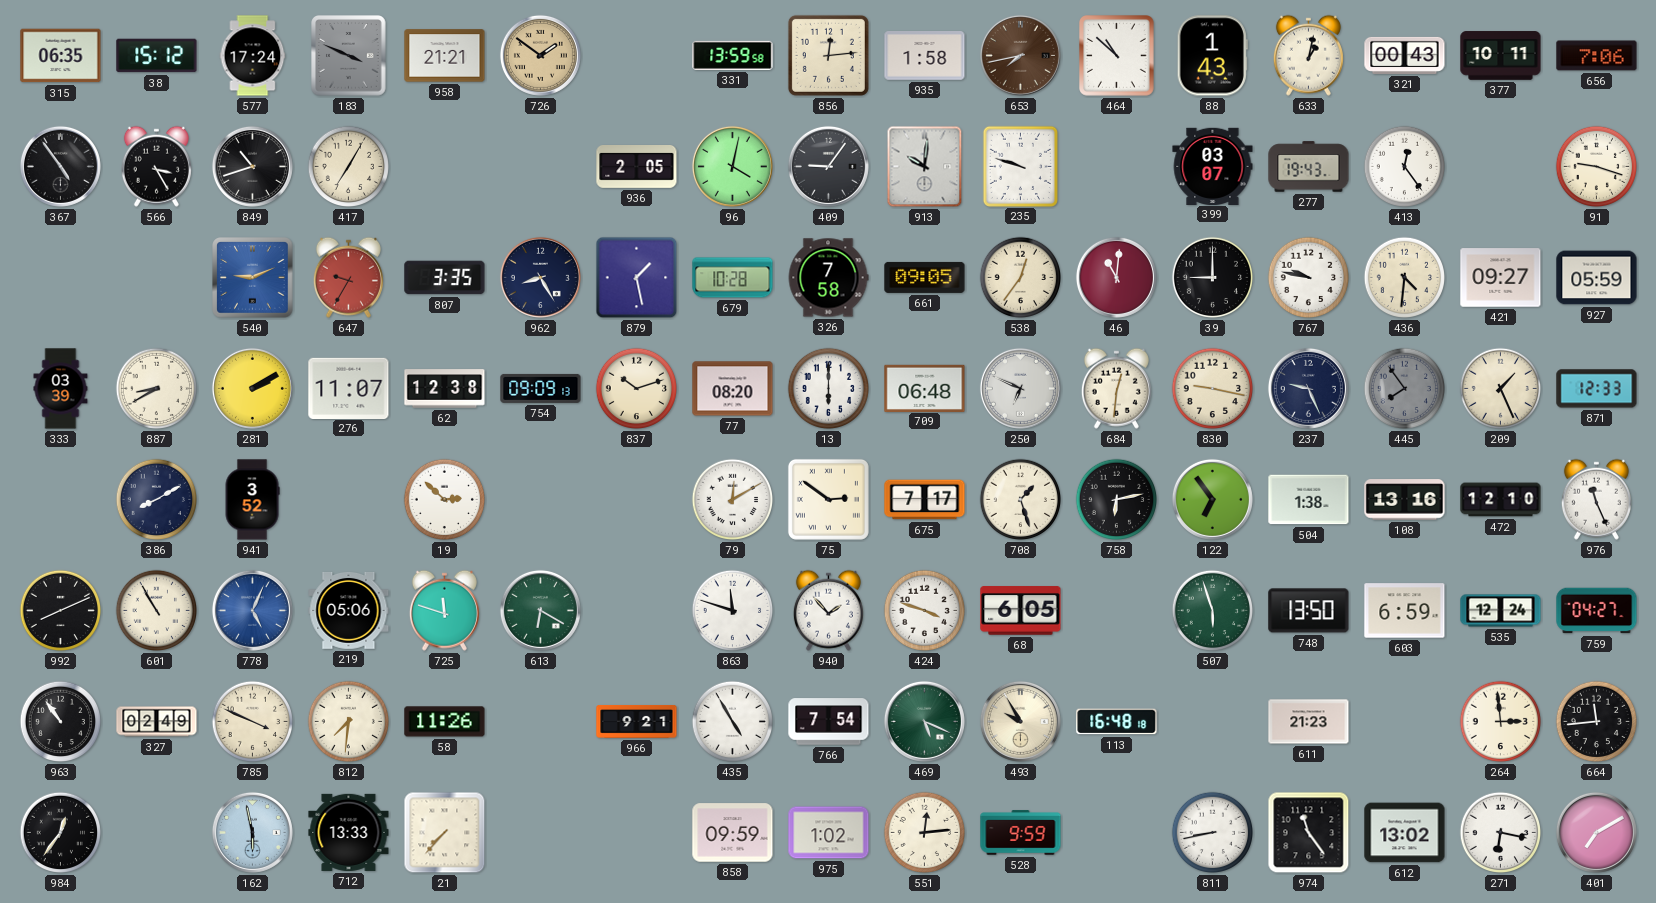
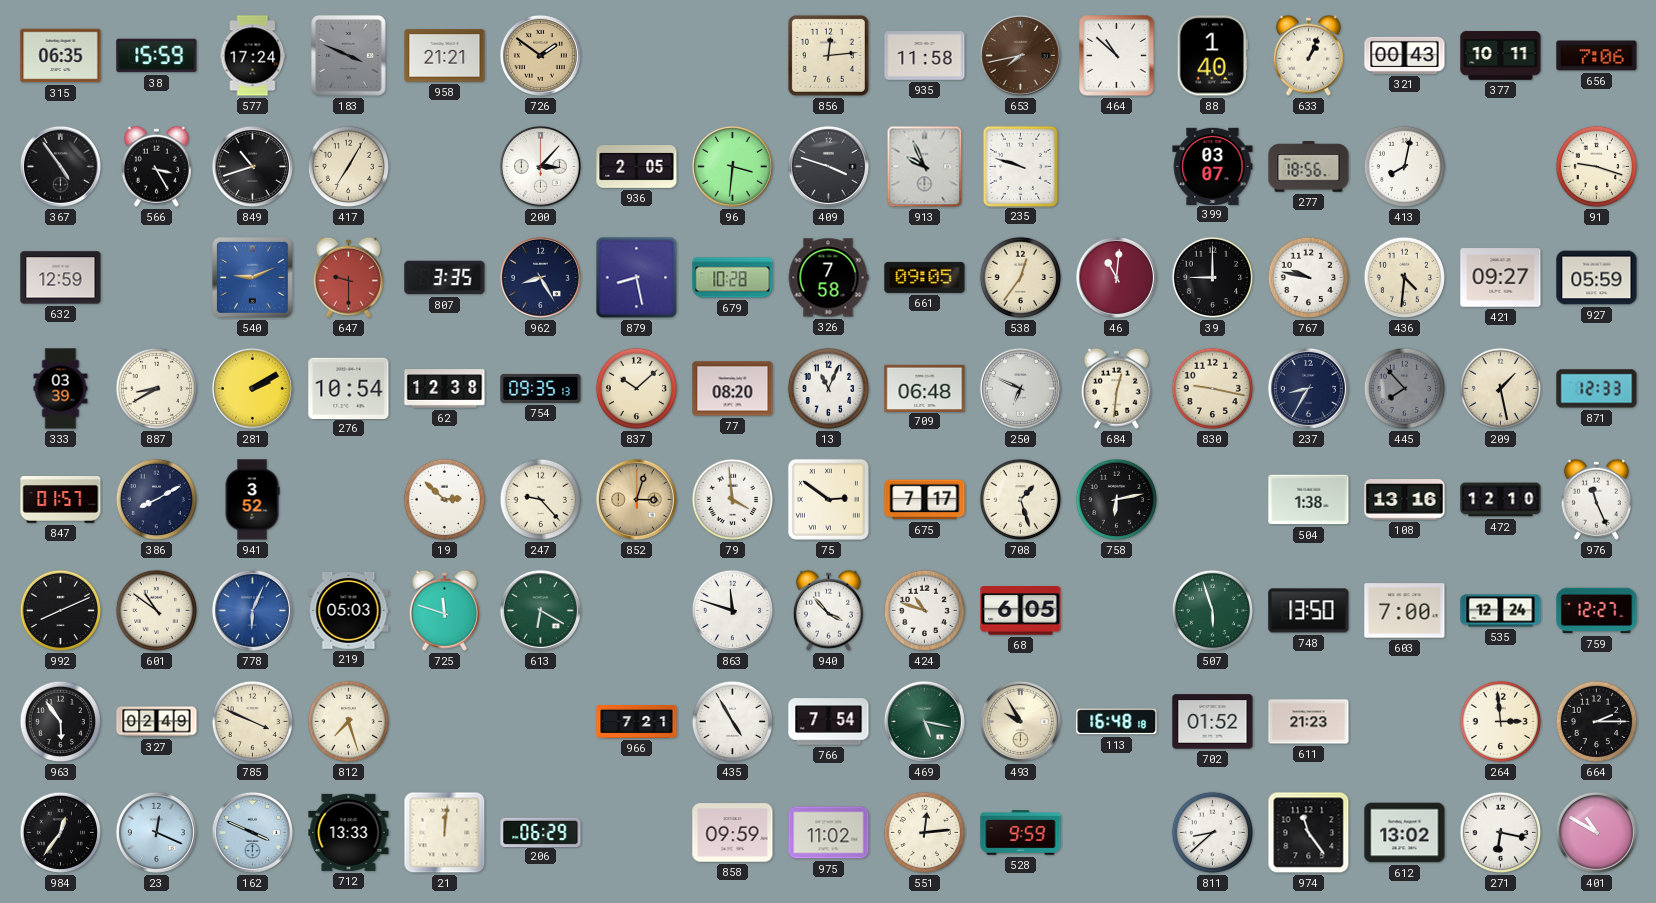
38: 15:12 -> 15:59 (157, 56)
331: 13:59 -> none (733, 55)
935: 1:58 -> 11:58 (925, 56)
88: 1:43 -> 1:40 (1212, 56)
633: 1:02 -> 1:04 (1308, 55)
200: none -> 3:07 (540, 166)
96: 4:02 -> 3:31 (732, 166)
409: 9:06 -> 3:48 (828, 166)
913: 10:01 -> 9:56 (925, 167)
277: 19:43 -> 18:56 (1309, 167)
413: 12:24 -> 8:02 (1405, 167)
632: none -> 12:59 (61, 278)
647: 9:35 -> 9:30 (348, 277)
879: 1:28 -> 8:28 (637, 278)
276: 11:07 -> 10:54 (349, 388)
754: 09:09 -> 09:35 (541, 388)
837: 10:12 -> 10:08 (637, 389)
13: 6:00 -> 11:04 (829, 389)
237: 9:26 -> 8:35 (1308, 388)
445: 7:54 -> 7:53 (1405, 389)
209: 1:26 -> 1:28 (1501, 389)
847: none -> 01:57 (61, 500)
247: none -> 9:23 (541, 500)
852: none -> 3:03 (636, 499)
79: 12:10 -> 3:59 (733, 500)
122: 6:54 -> none (1212, 499)
601: 10:55 -> 10:51 (157, 611)
778: 5:04 -> 6:04 (252, 610)
219: 05:06 -> 05:03 (349, 610)
940: 1:53 -> 3:53 (828, 610)
424: 3:48 -> 10:48 (925, 611)
603: 6:59 -> 7:00 (1405, 611)
759: 04:27 -> 12:27 (1597, 611)
963: 10:54 -> 5:54 (61, 722)
812: 7:31 -> 7:27 (349, 722)
58: 11:26 -> none (445, 722)
966: 9:21 -> 7:21 (637, 722)
469: 5:19 -> 5:17 (924, 721)
702: none -> 01:52 (1213, 722)
664: 11:44 -> 2:15 (1597, 722)
23: none -> 12:19 (156, 832)
162: 5:58 -> 3:49 (252, 832)
21: 7:37 -> 12:01 (445, 833)
206: none -> 06:29 (541, 832)
975: 1:02 -> 11:02 (829, 833)
811: 8:43 -> 8:38 (1213, 833)
401: 7:10 -> 10:50 (1596, 832)
